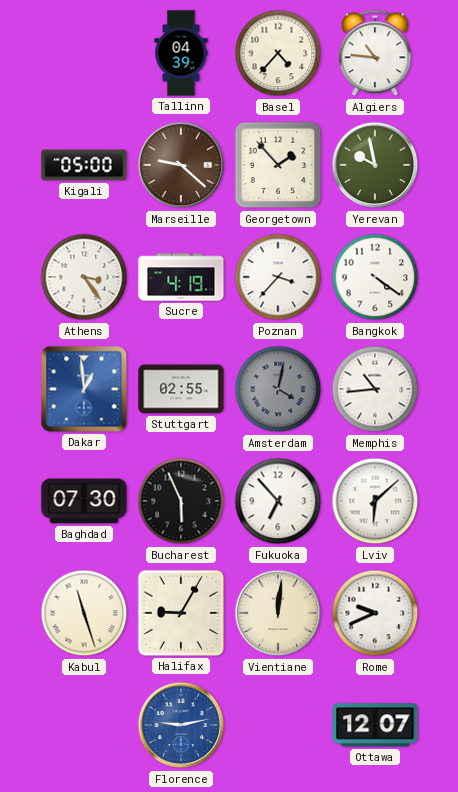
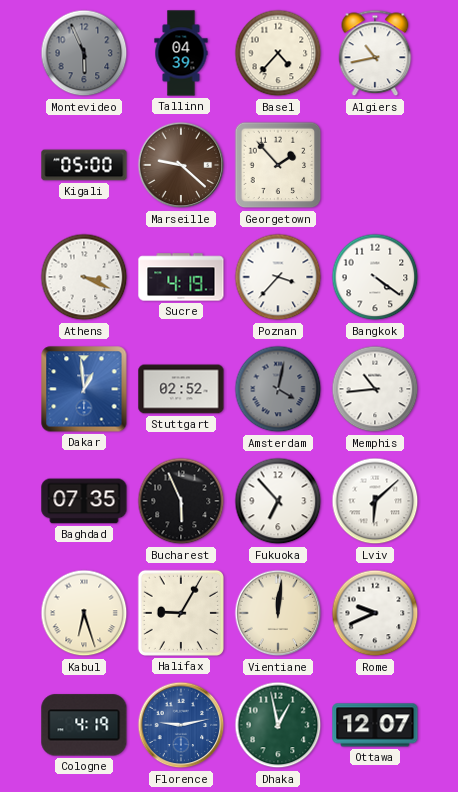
Montevideo: none -> 5:56 (84, 53)
Algiers: 10:46 -> 10:43 (375, 53)
Yerevan: 9:58 -> none (375, 165)
Athens: 3:24 -> 3:19 (84, 277)
Stuttgart: 02:55 -> 02:52 (181, 389)
Baghdad: 07:30 -> 07:35 (84, 501)
Kabul: 11:27 -> 6:27 (84, 613)
Cologne: none -> 4:19 (84, 725)
Dhaka: none -> 12:58 (278, 725)
